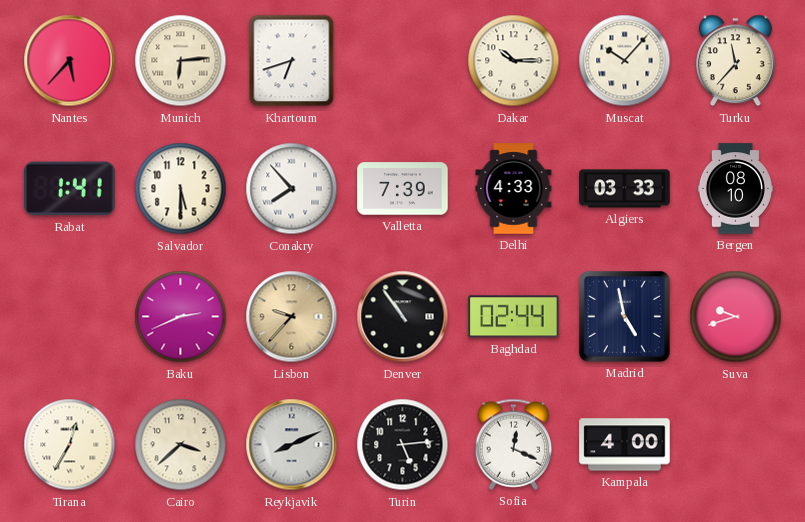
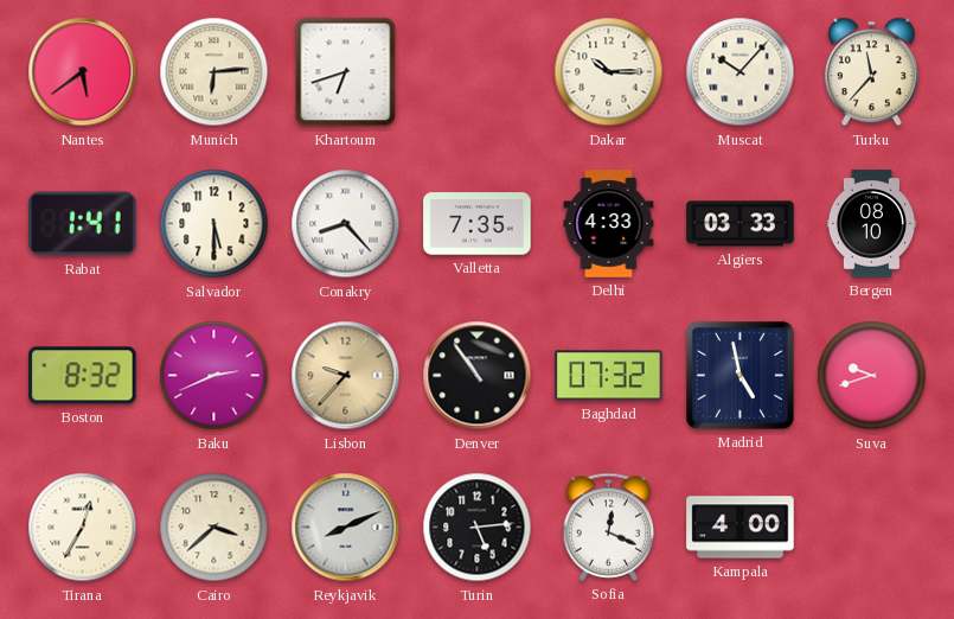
Nantes: 5:37 -> 5:39 (83, 72)
Conakry: 7:53 -> 8:23 (346, 224)
Valletta: 7:39 -> 7:35 (478, 224)
Boston: none -> 8:32 (83, 376)
Baghdad: 02:44 -> 07:32 (609, 376)
